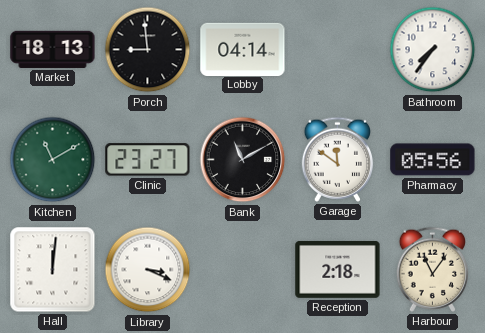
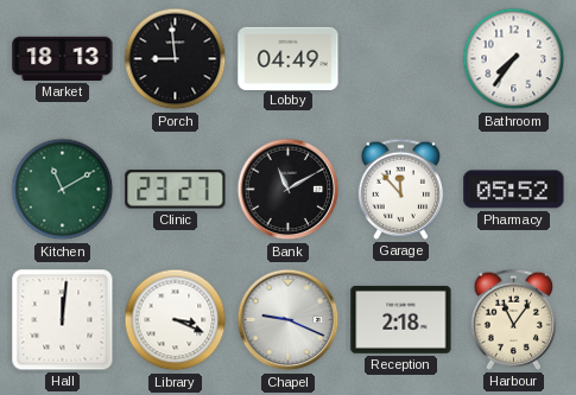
Lobby: 04:14 -> 04:49 (289, 58)
Garage: 11:51 -> 11:53 (401, 189)
Pharmacy: 05:56 -> 05:52 (514, 190)
Chapel: none -> 9:19 (289, 320)
